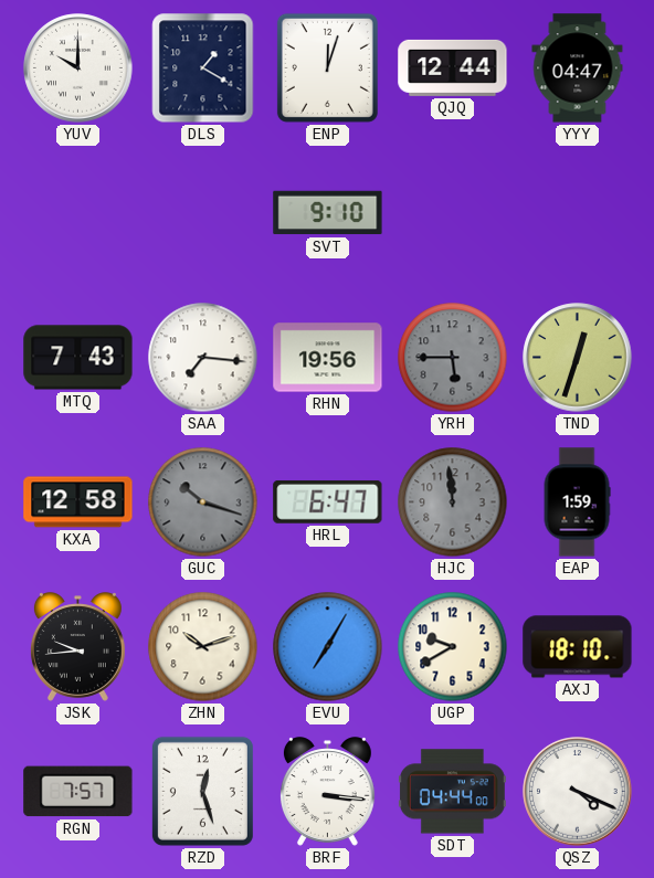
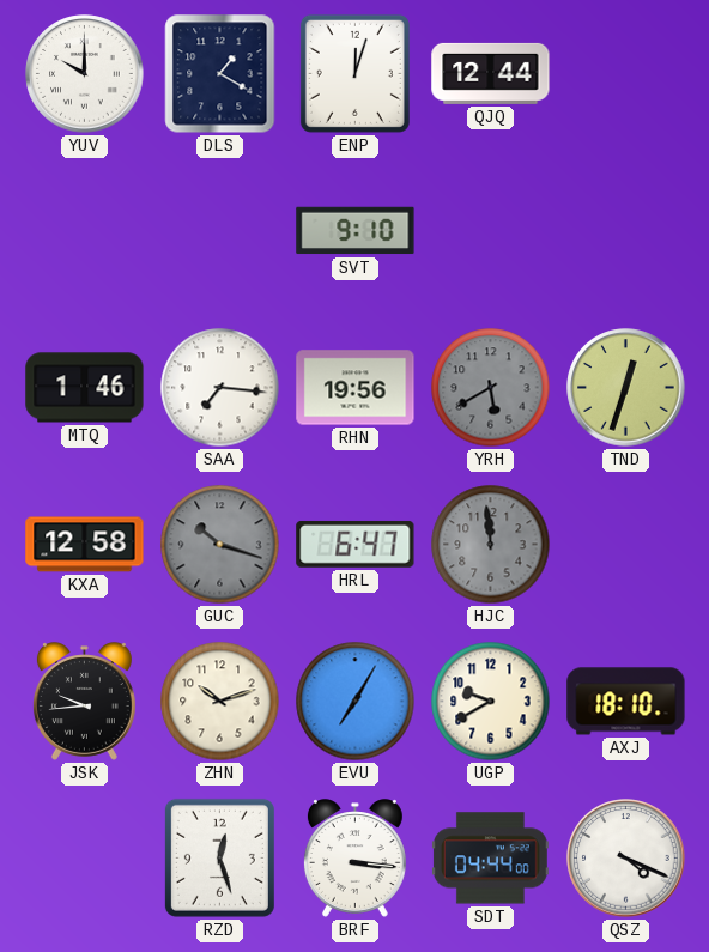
YYY: 04:47 -> none (578, 68)
MTQ: 7:43 -> 1:46 (85, 388)
YRH: 5:45 -> 5:40 (491, 388)
EAP: 1:59 -> none (577, 503)
RGN: 7:57 -> none (78, 792)
